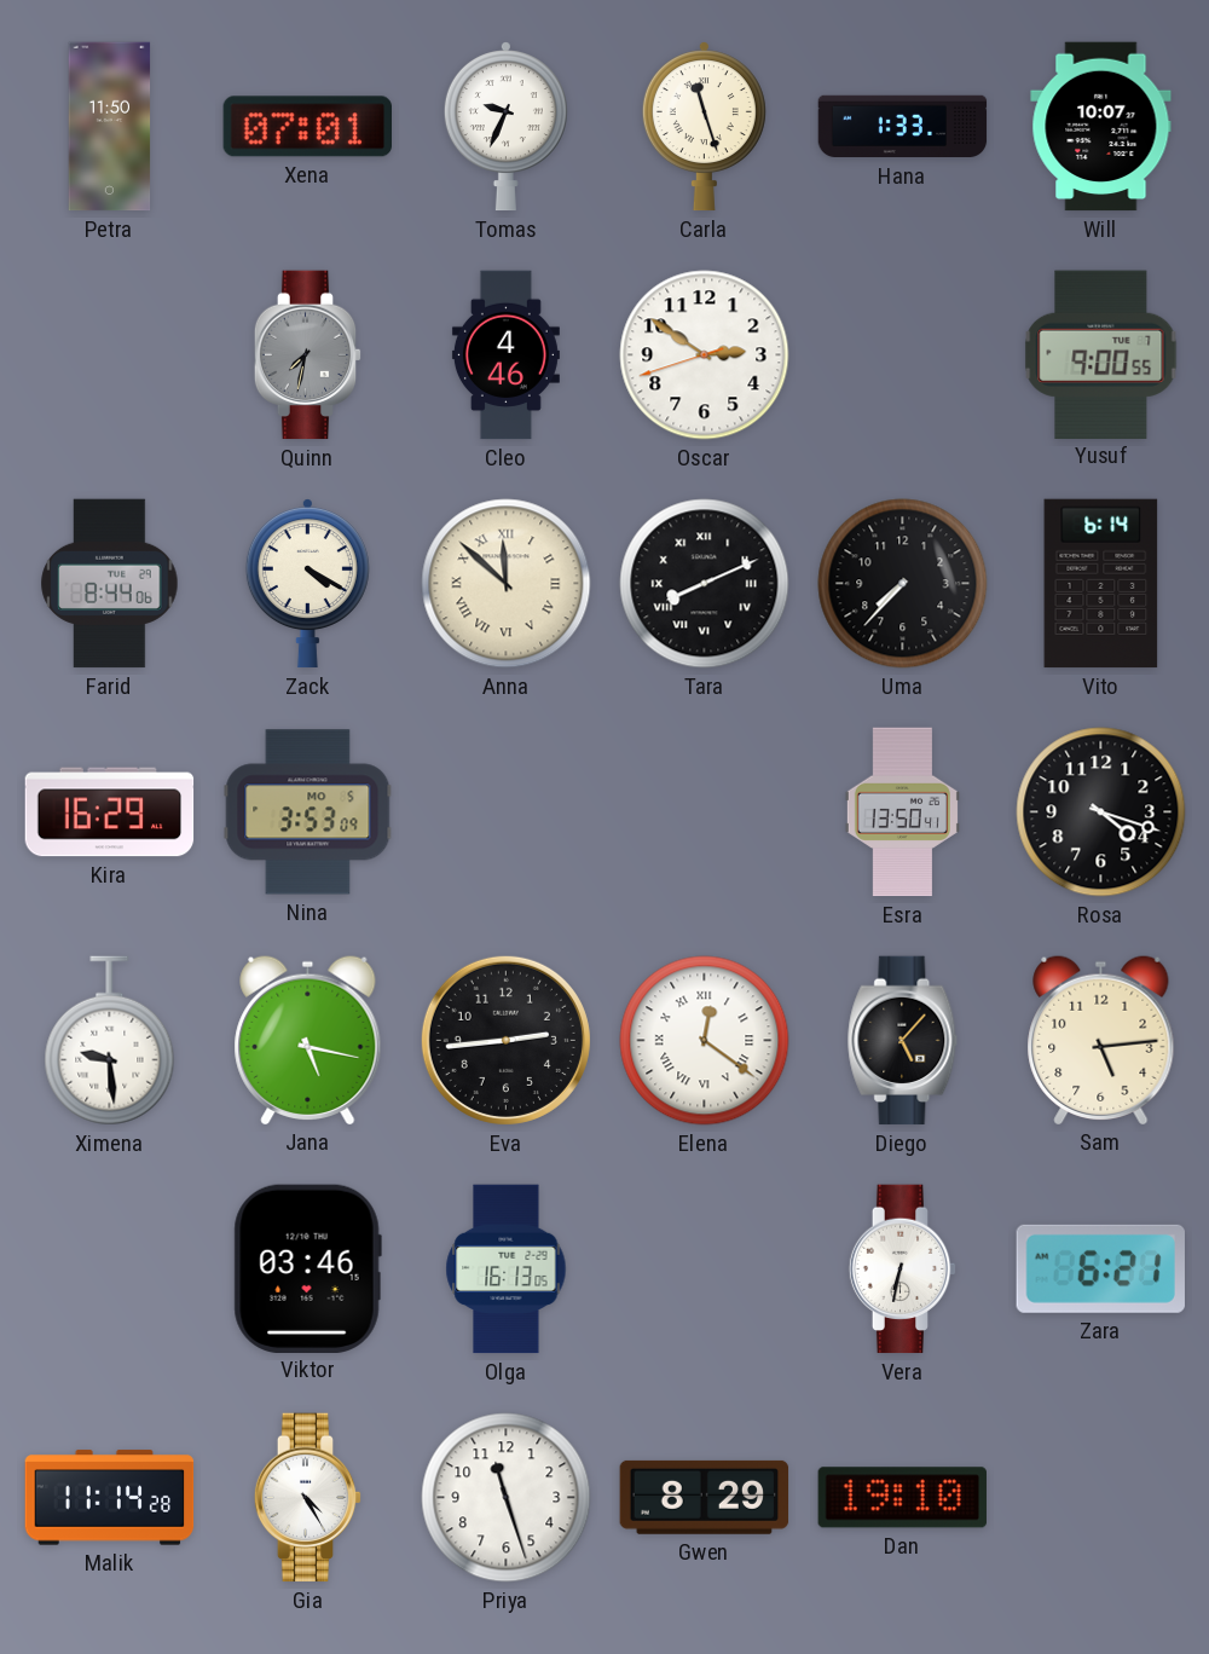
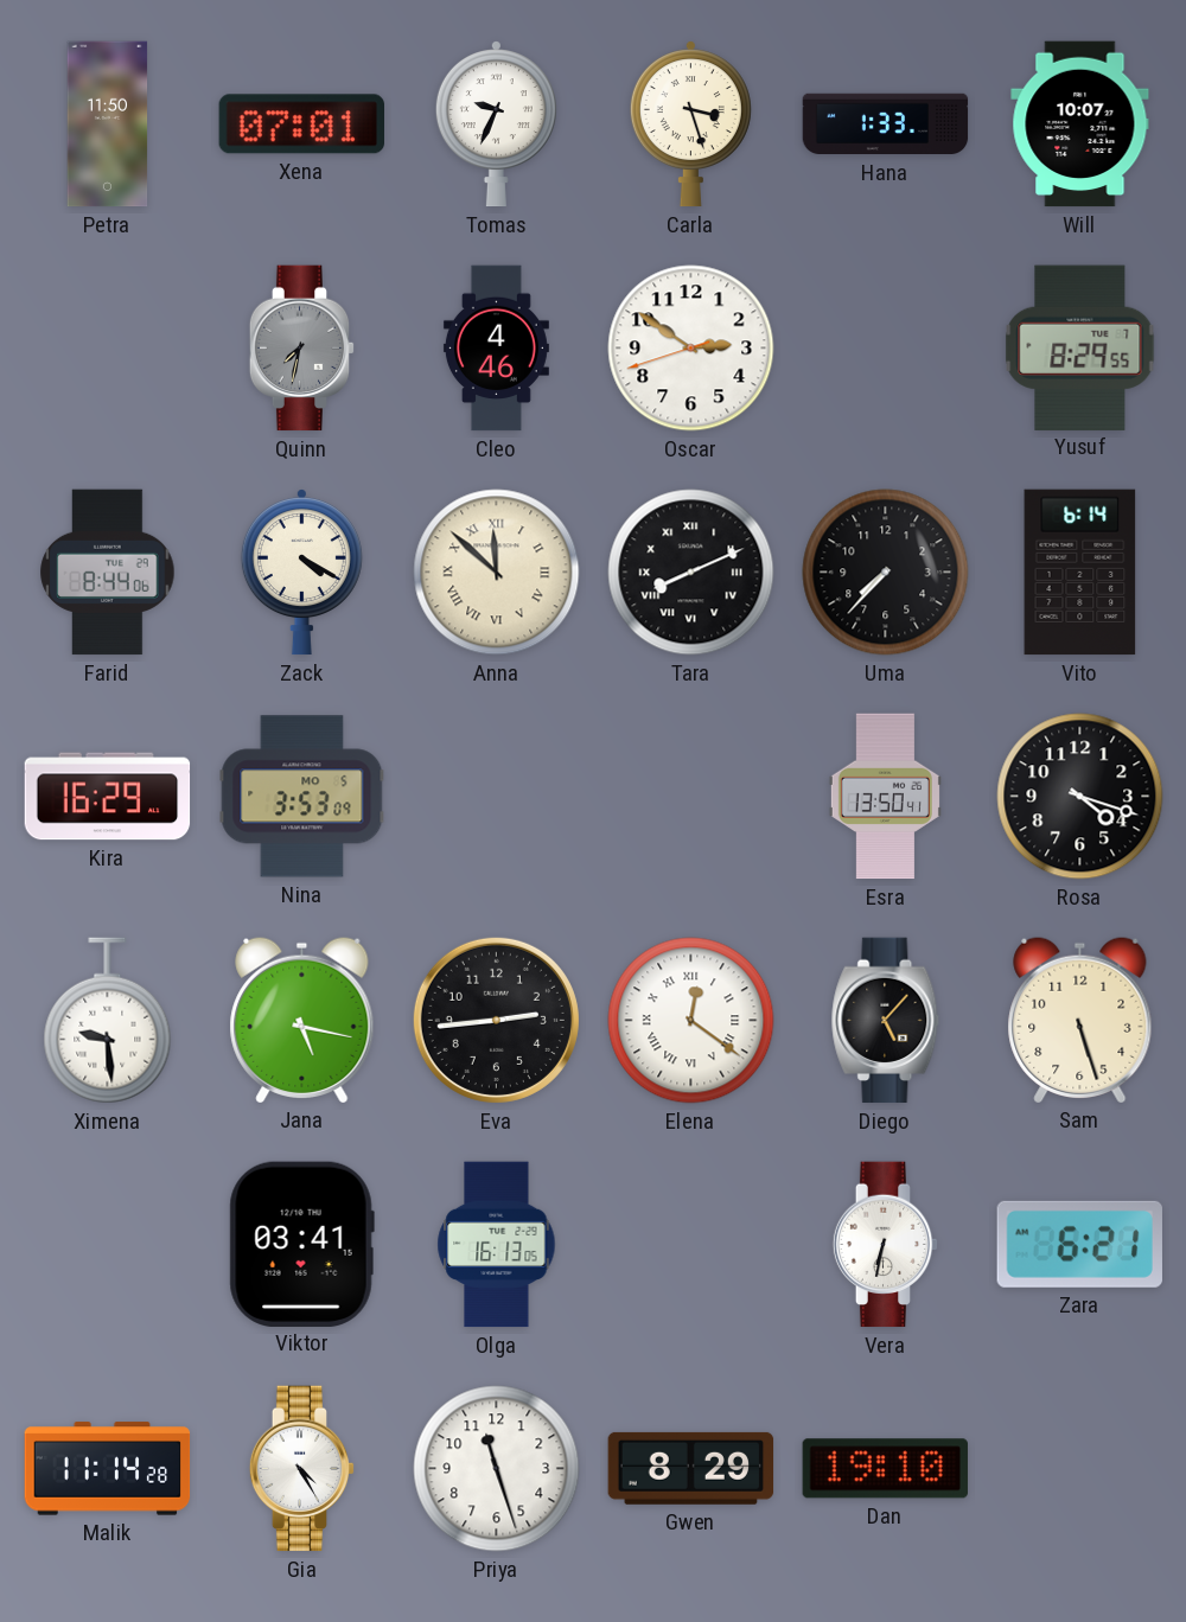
Carla: 11:27 -> 3:27 (690, 124)
Yusuf: 9:00 -> 8:29 (1080, 347)
Sam: 5:14 -> 5:27 (1080, 1020)
Viktor: 03:46 -> 03:41 (301, 1244)
